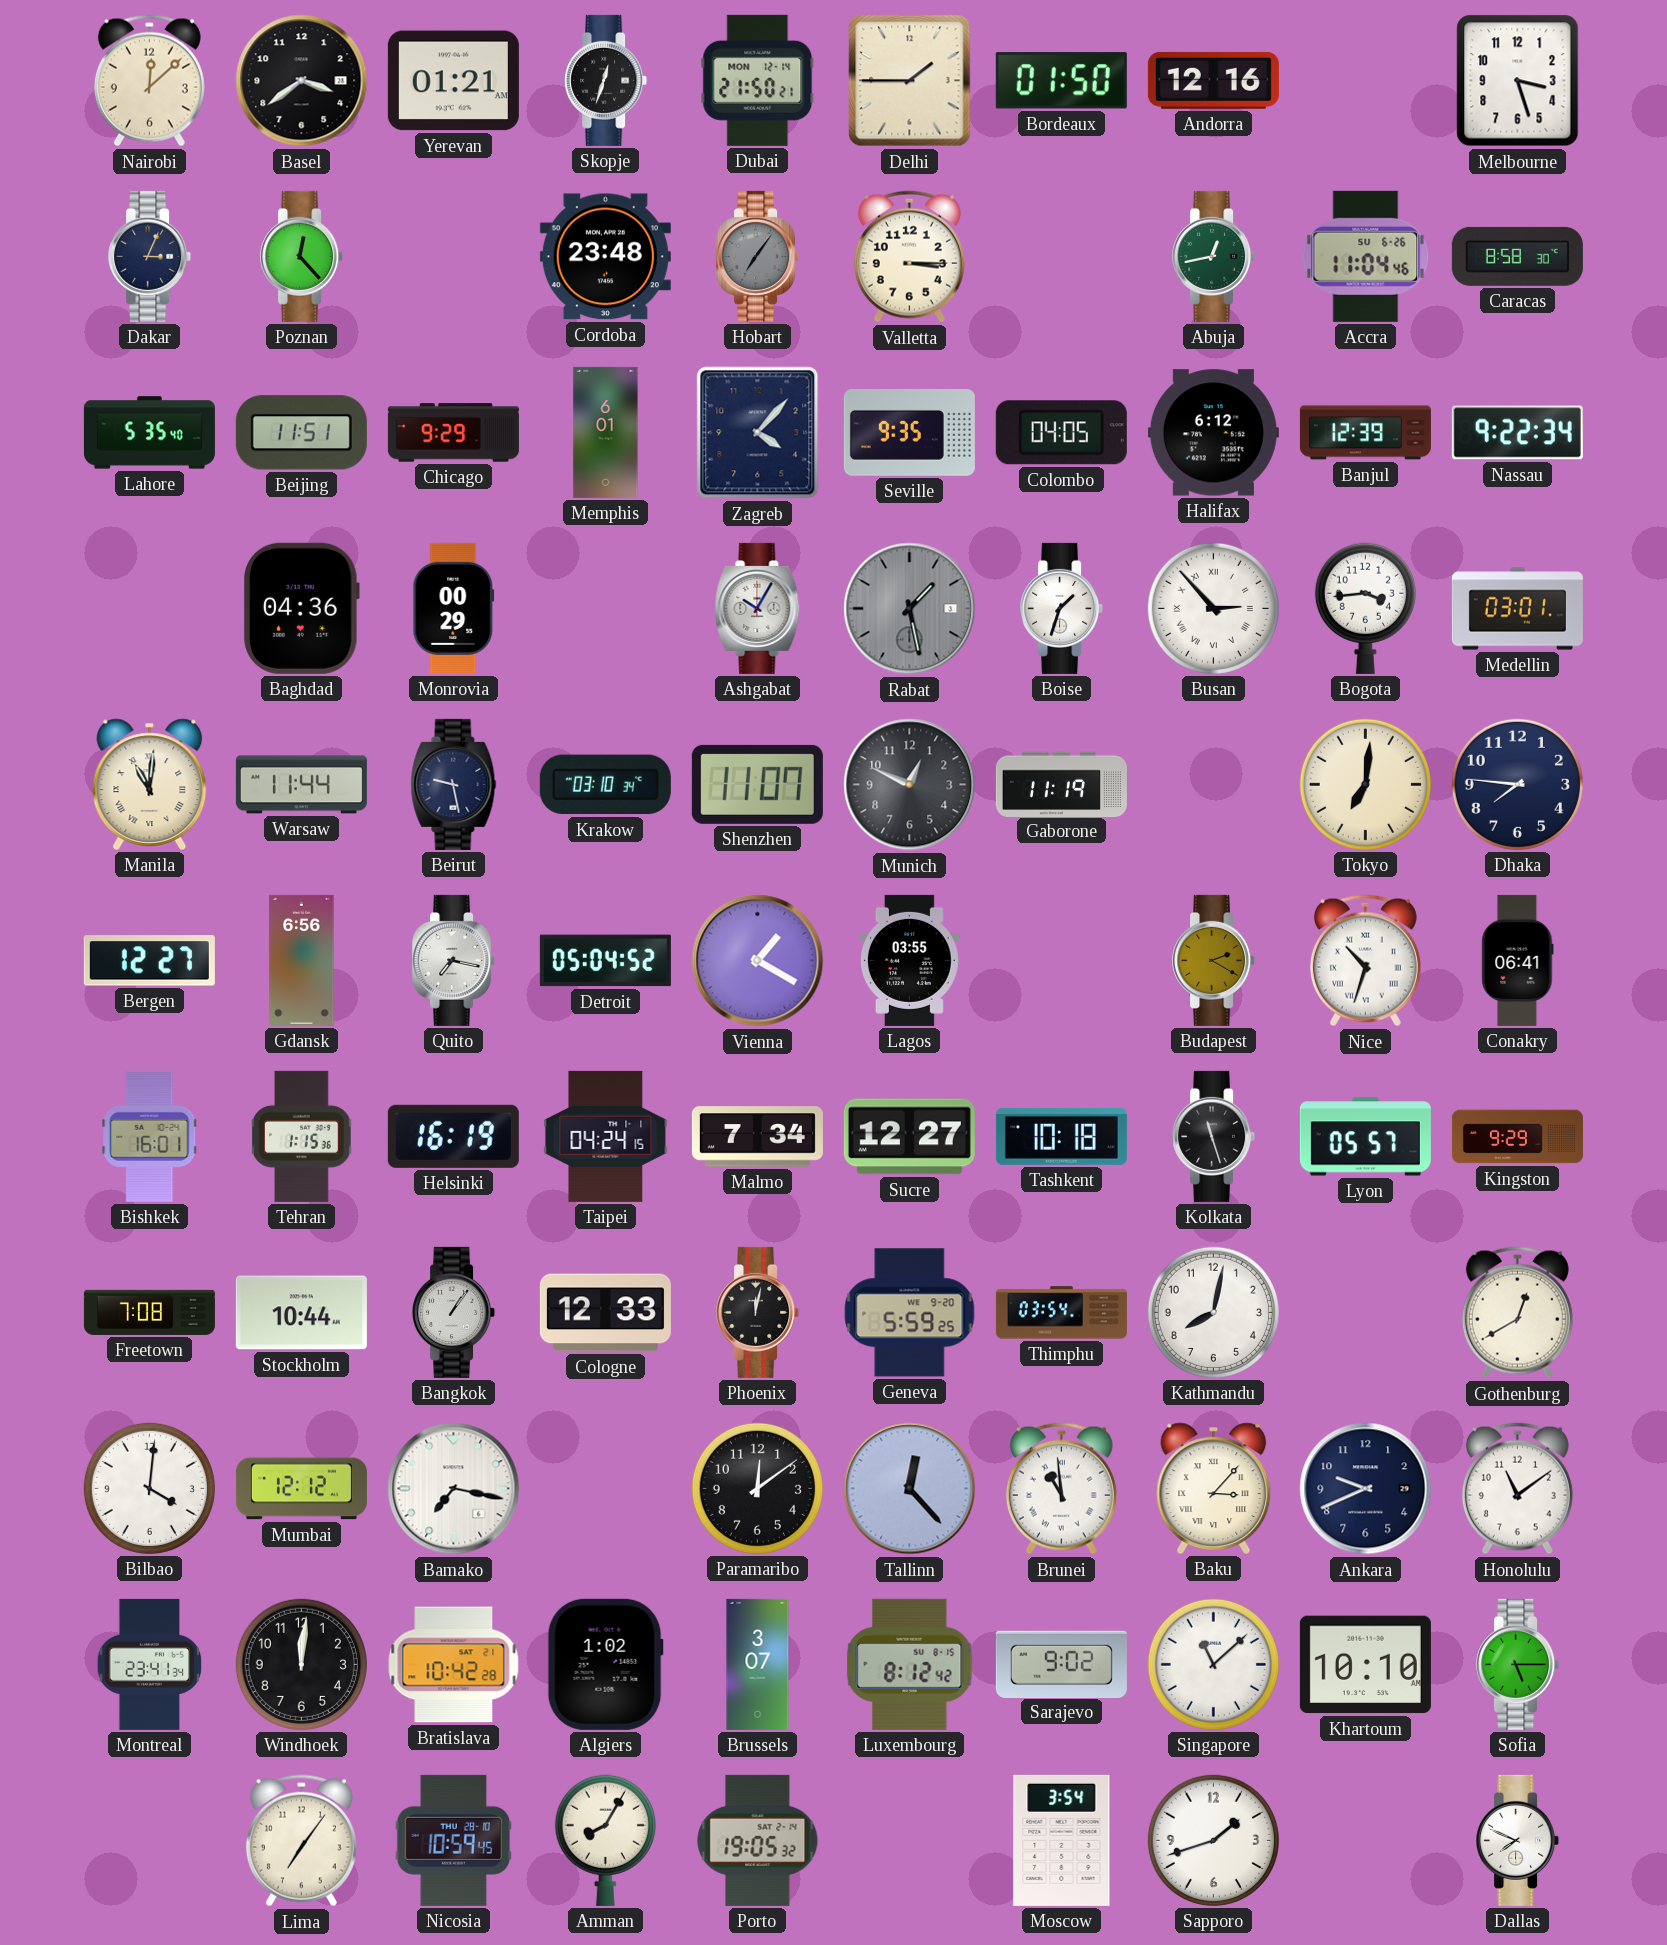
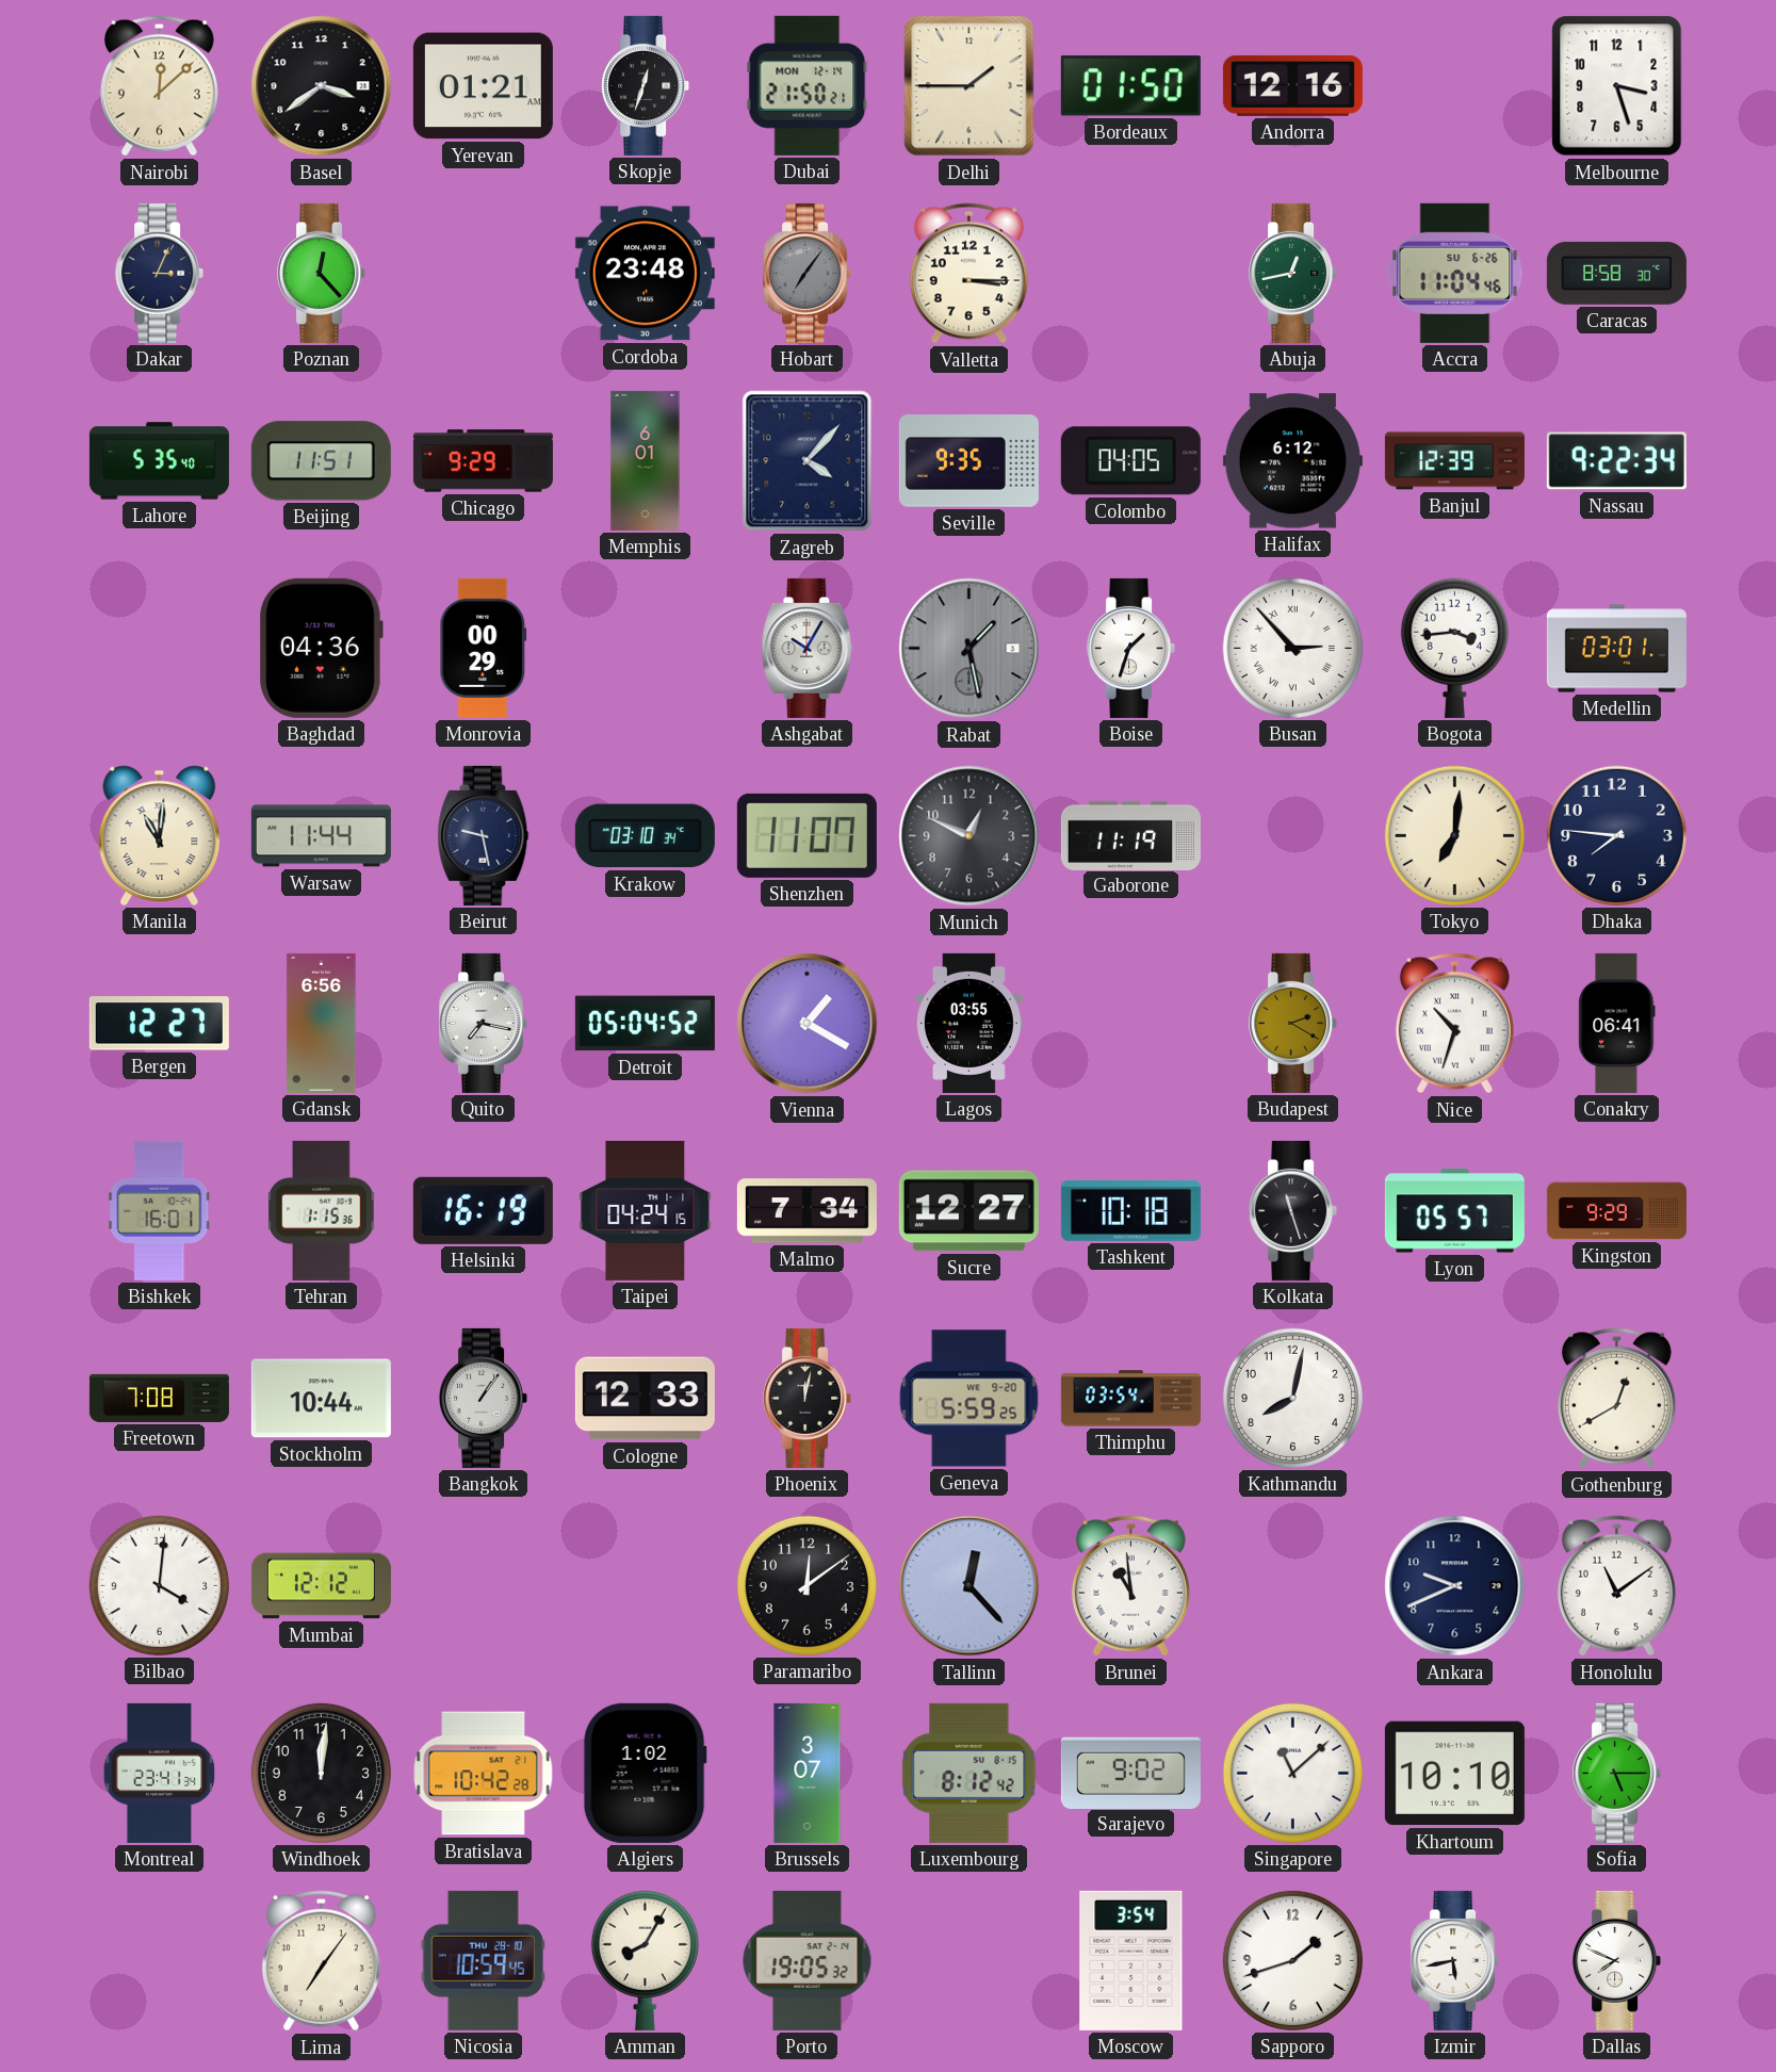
Bamako: 7:17 -> none (454, 1489)
Baku: 3:07 -> none (1214, 1488)
Izmir: none -> 5:43 (1455, 1960)
